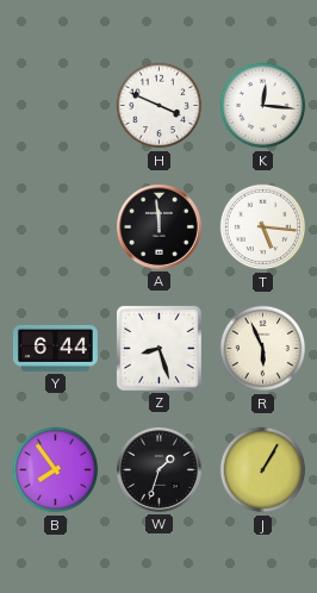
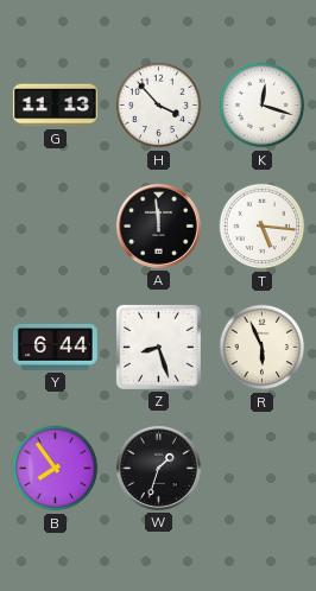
G: none -> 11:13 (55, 106)
H: 3:49 -> 3:53 (159, 106)
K: 12:16 -> 12:18 (263, 106)
J: 1:05 -> none (263, 470)
